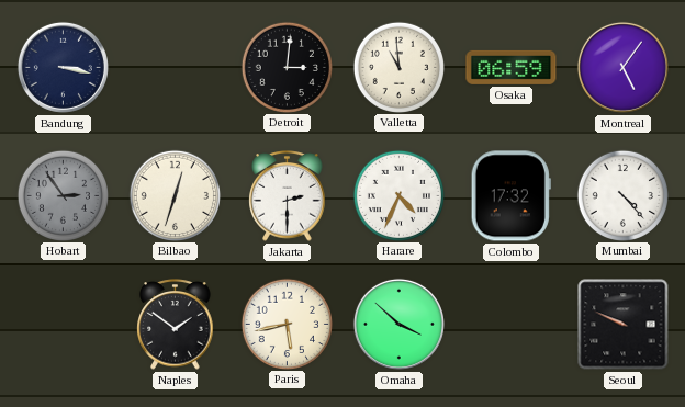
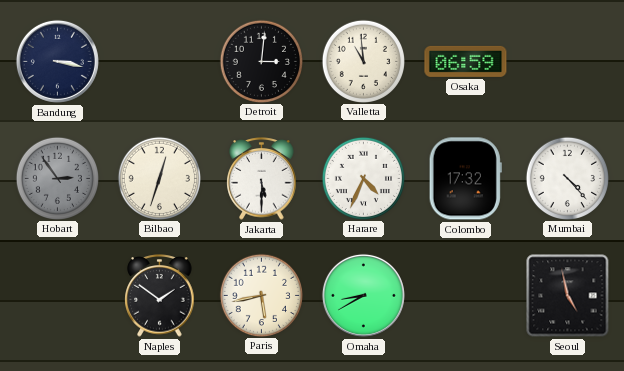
Montreal: 5:06 -> none (622, 67)
Jakarta: 2:30 -> 5:30 (262, 179)
Omaha: 3:52 -> 8:40 (363, 295)
Seoul: 9:49 -> 4:58 (568, 296)
